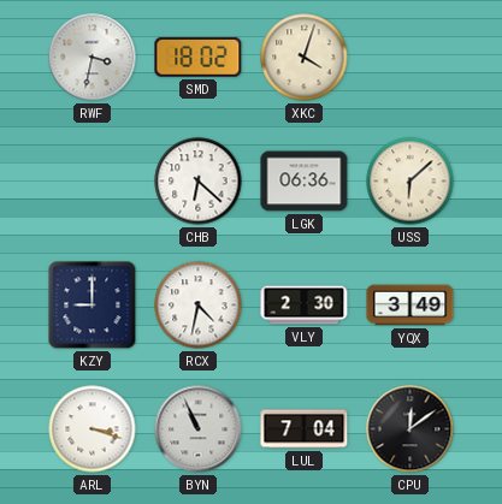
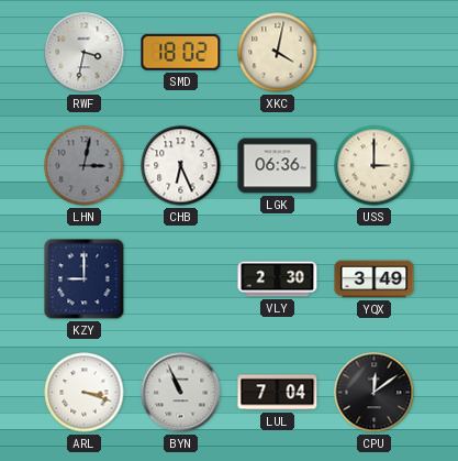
XKC: 4:03 -> 4:02 (278, 53)
LHN: none -> 3:02 (85, 166)
CHB: 6:22 -> 6:26 (181, 166)
USS: 6:08 -> 3:00 (375, 166)
RCX: 4:32 -> none (199, 306)
